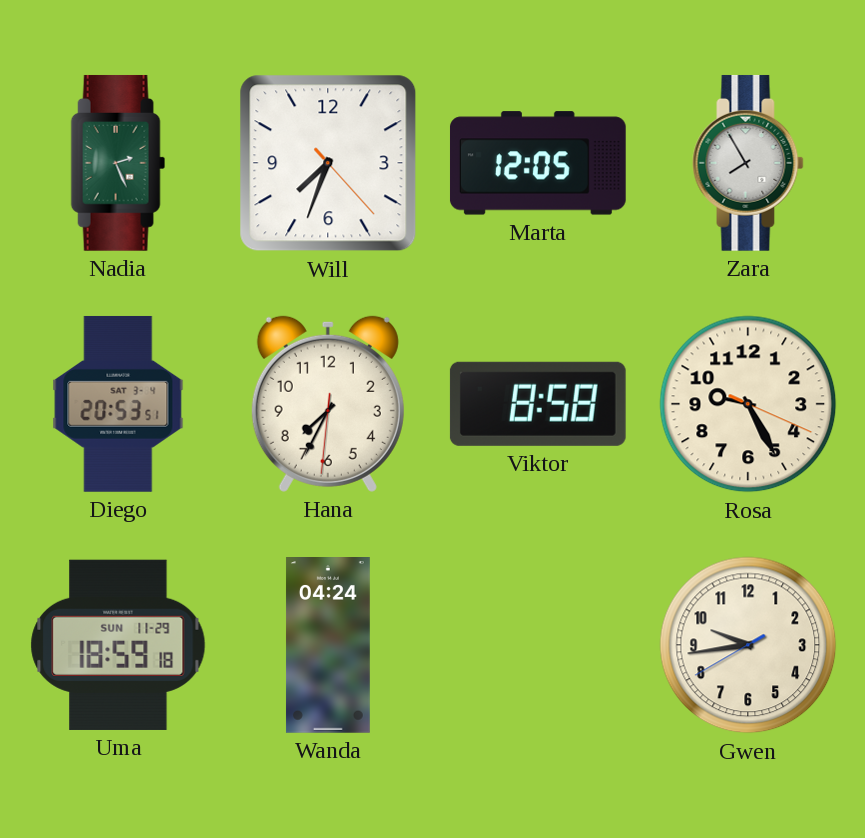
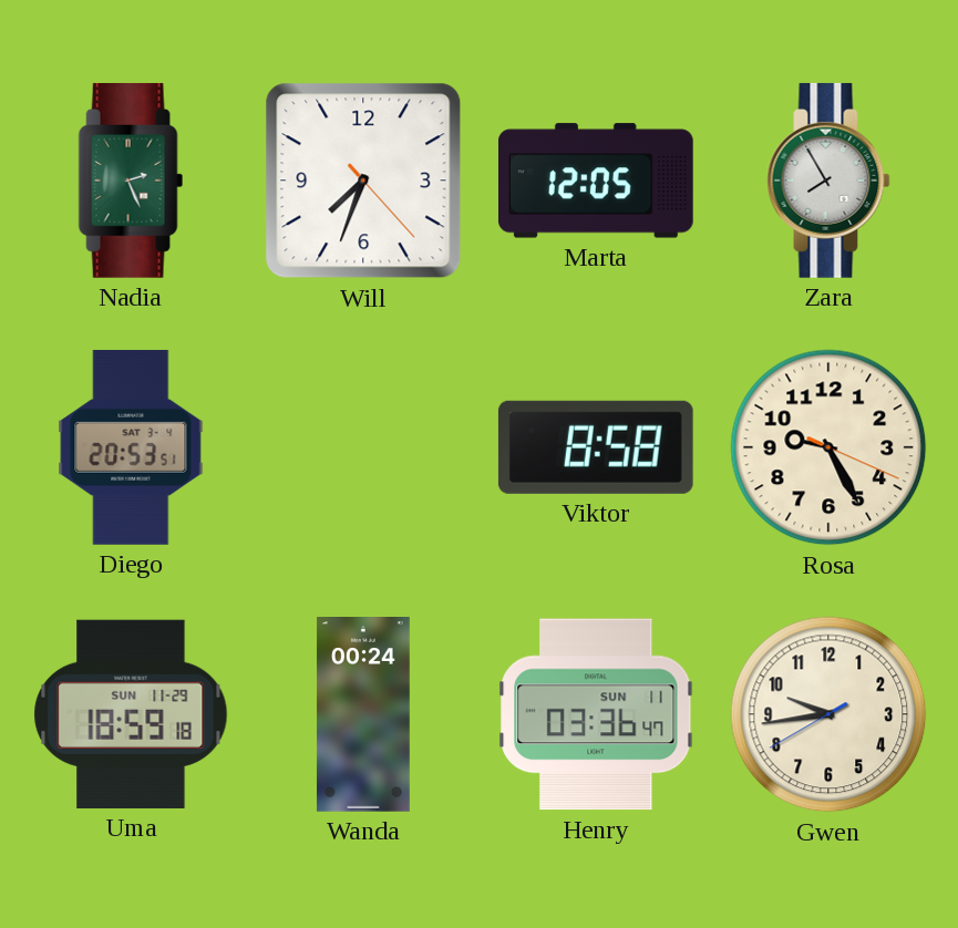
Hana: 7:34 -> none (328, 404)
Wanda: 04:24 -> 00:24 (363, 715)
Henry: none -> 03:36 (596, 714)
